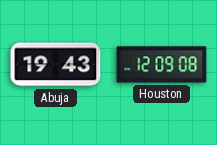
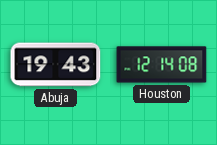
Houston: 12:09 -> 12:14 (162, 65)
